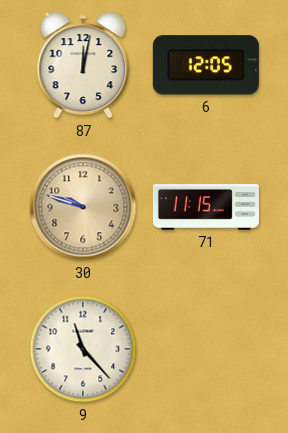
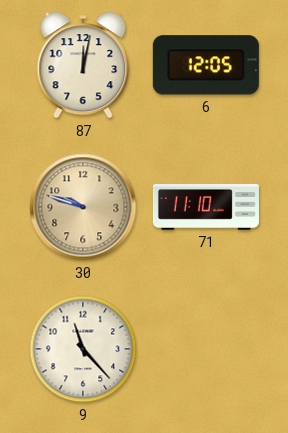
71: 11:15 -> 11:10 (206, 208)
